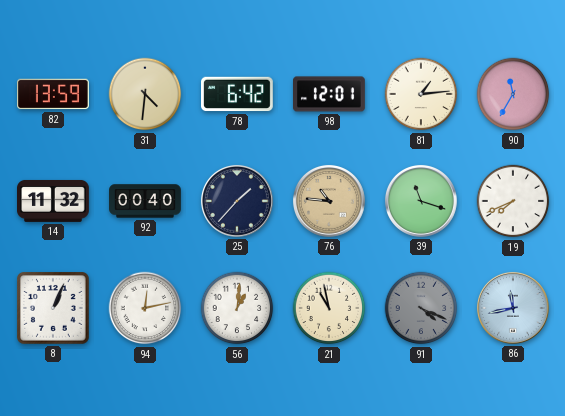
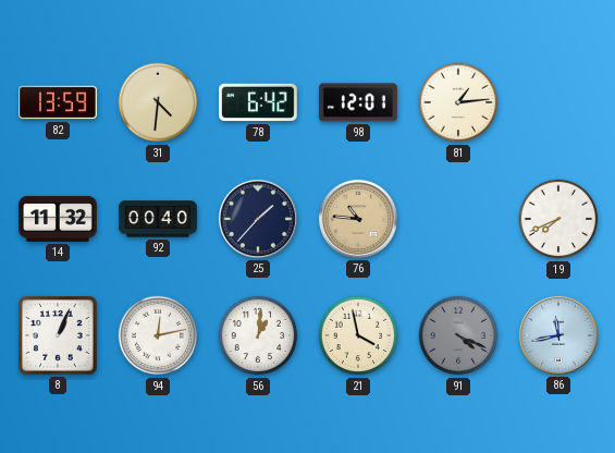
90: 11:35 -> none (513, 94)
39: 11:18 -> none (421, 201)
21: 10:58 -> 3:58 (358, 335)
